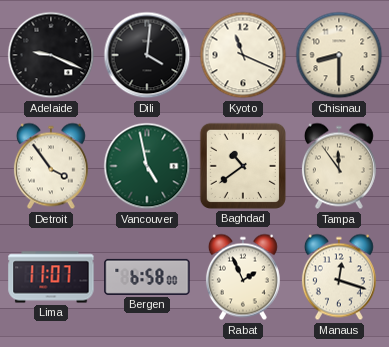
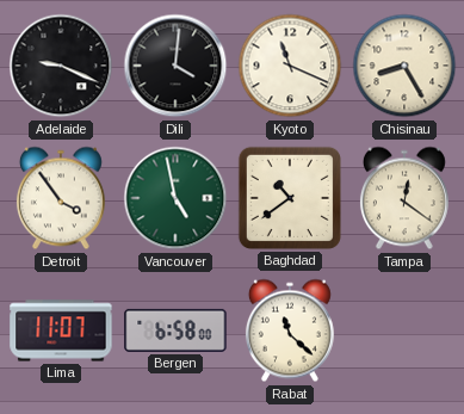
Chisinau: 8:30 -> 8:25 (404, 66)
Tampa: 11:54 -> 12:21 (404, 198)
Rabat: 1:56 -> 11:22 (290, 330)
Manaus: 12:18 -> none (339, 277)
